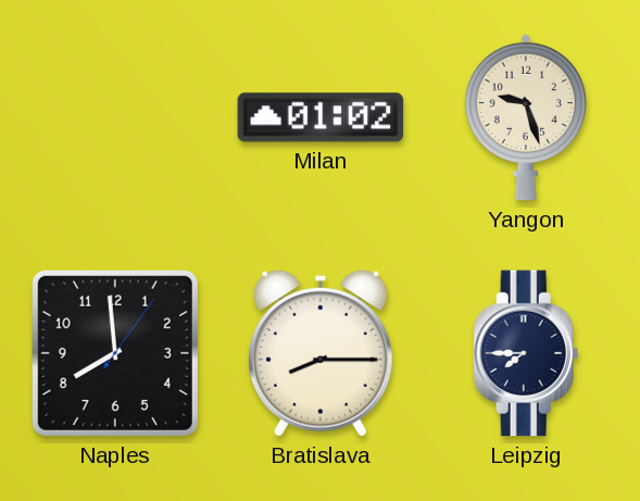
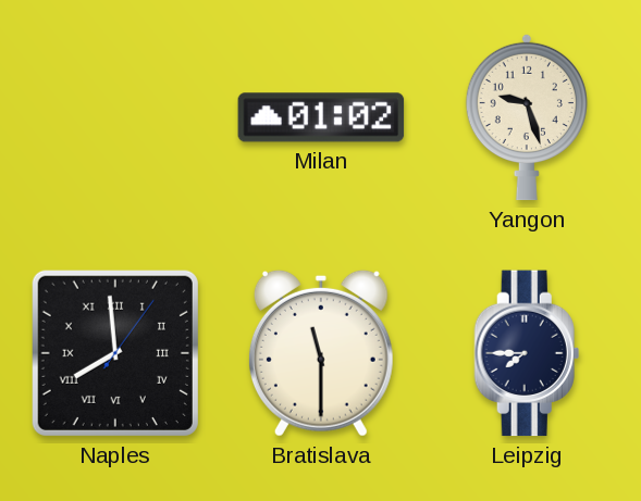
Naples numerals: Arabic -> Roman (115, 353)
Bratislava: 8:15 -> 11:30 (321, 353)
